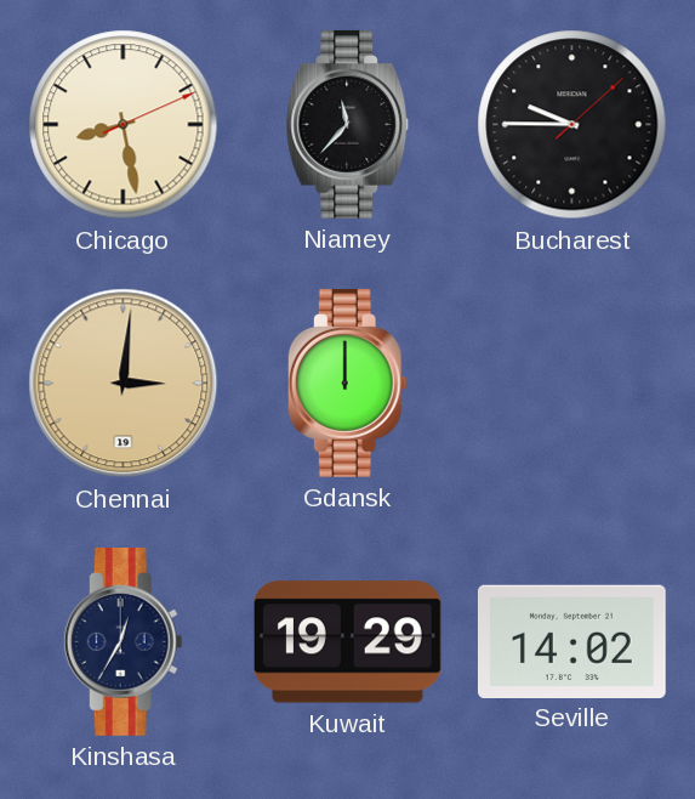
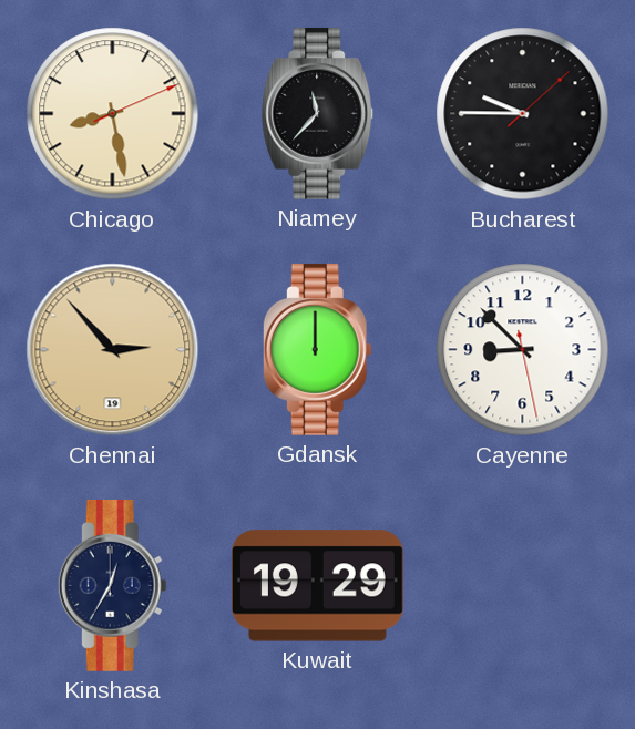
Chennai: 3:01 -> 2:53 (113, 350)
Cayenne: none -> 8:52 (523, 350)
Seville: 14:02 -> none (571, 641)
